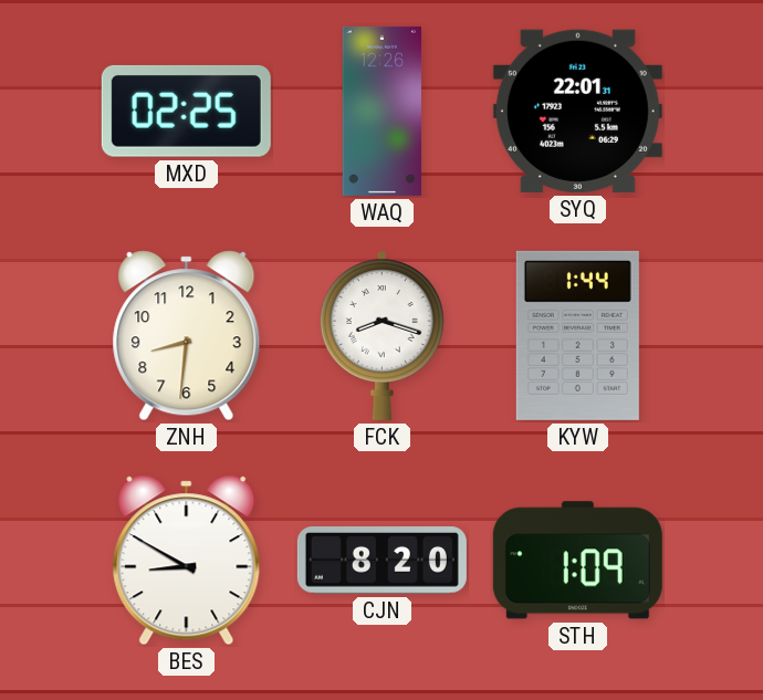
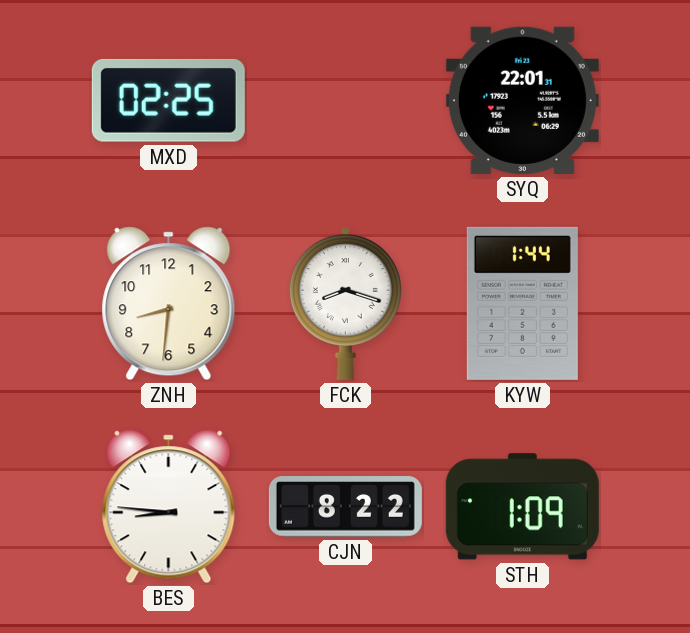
WAQ: 12:26 -> none (383, 111)
BES: 8:50 -> 8:46 (169, 507)
CJN: 8:20 -> 8:22 (345, 507)
